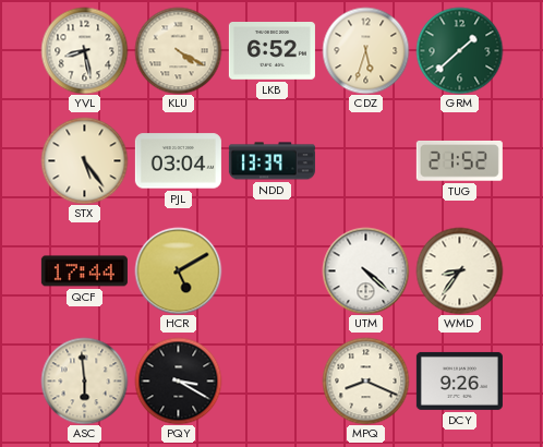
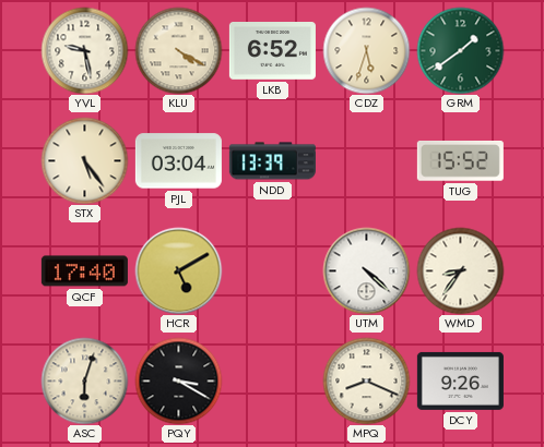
YVL: 8:28 -> 9:28 (84, 50)
GRM: 1:38 -> 1:39 (460, 50)
TUG: 21:52 -> 15:52 (460, 161)
QCF: 17:44 -> 17:40 (84, 271)
ASC: 5:59 -> 6:03 (84, 380)
